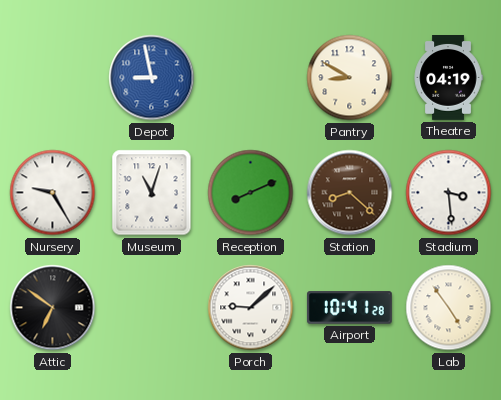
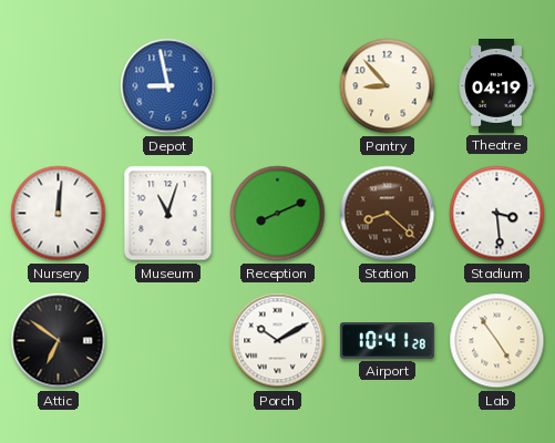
Pantry: 8:50 -> 8:53 (388, 86)
Nursery: 9:25 -> 12:01 (59, 214)
Porch: 9:08 -> 10:10 (278, 341)
